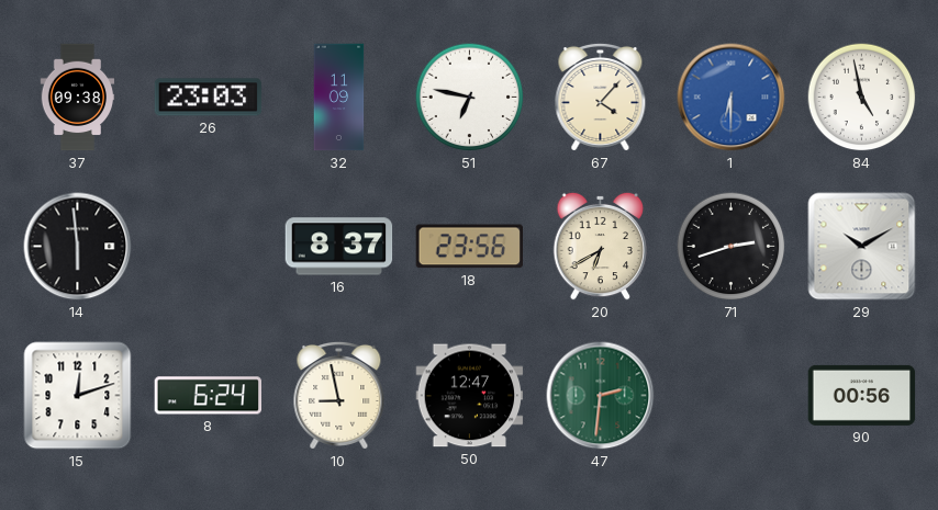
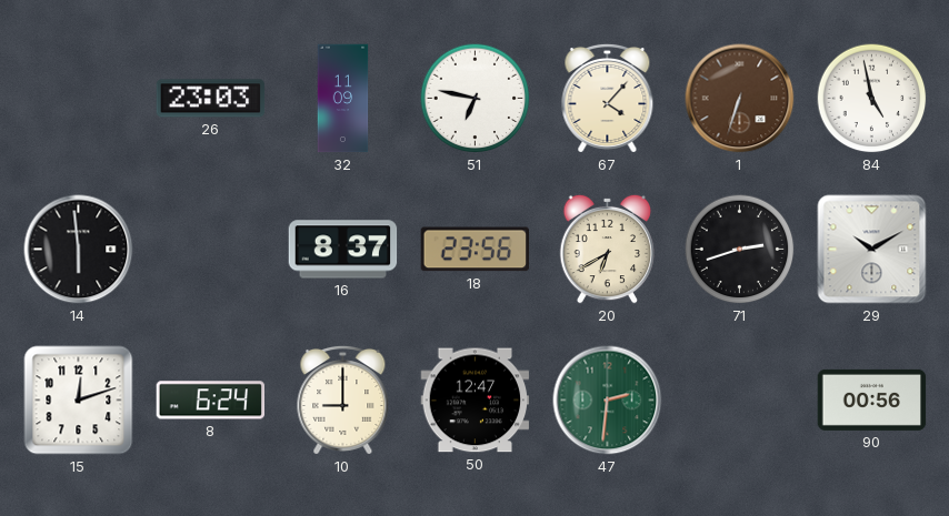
37: 09:38 -> none (78, 98)
1: 6:30 -> 6:33 (740, 99)
1 dial: blue -> brown (740, 99)
10: 8:58 -> 9:00 (343, 399)
